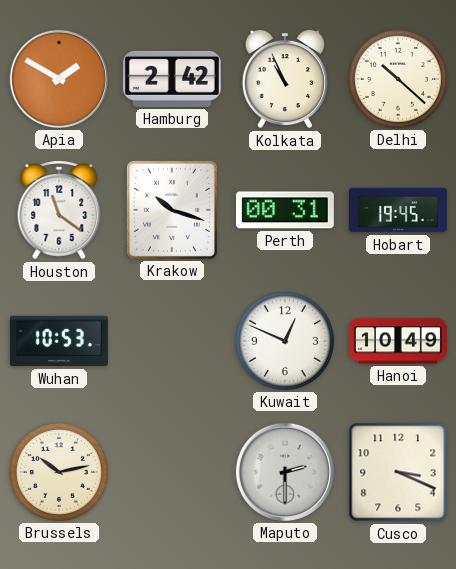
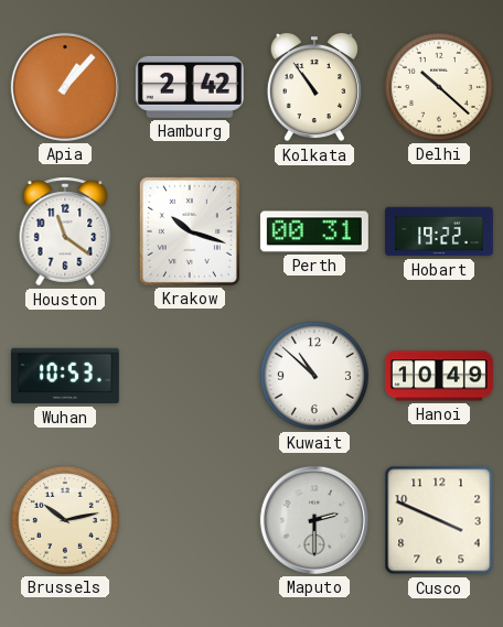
Apia: 1:50 -> 1:07 (65, 87)
Kolkata: 10:56 -> 10:54 (314, 87)
Hobart: 19:45 -> 19:22 (439, 231)
Kuwait: 12:49 -> 10:52 (314, 376)
Cusco: 3:19 -> 3:49 (439, 520)
